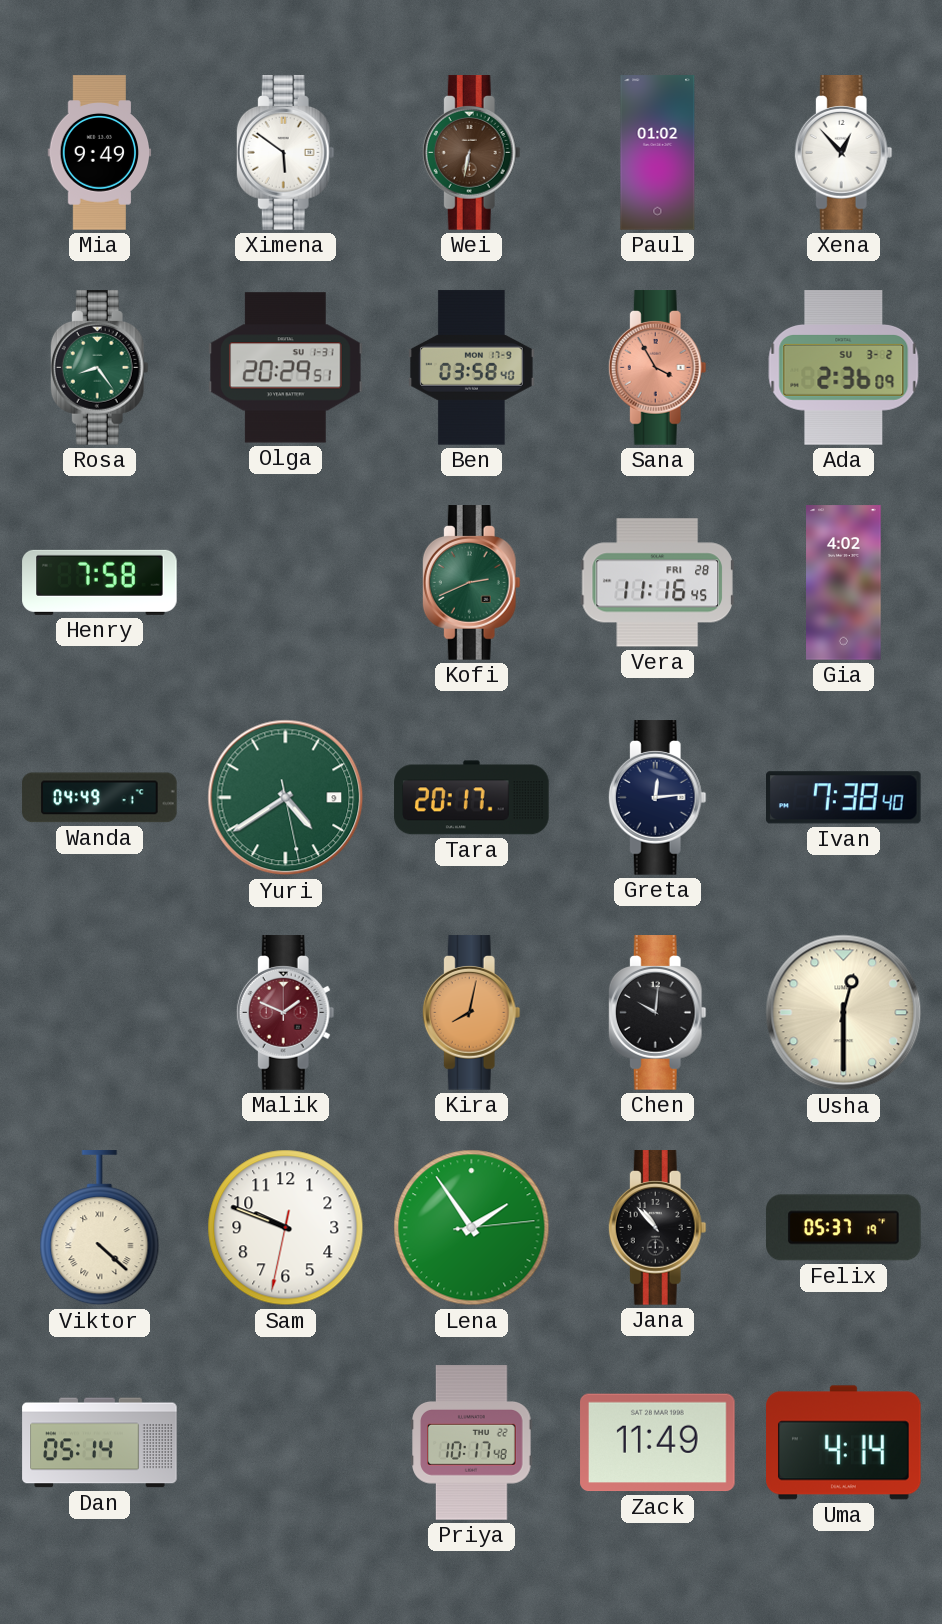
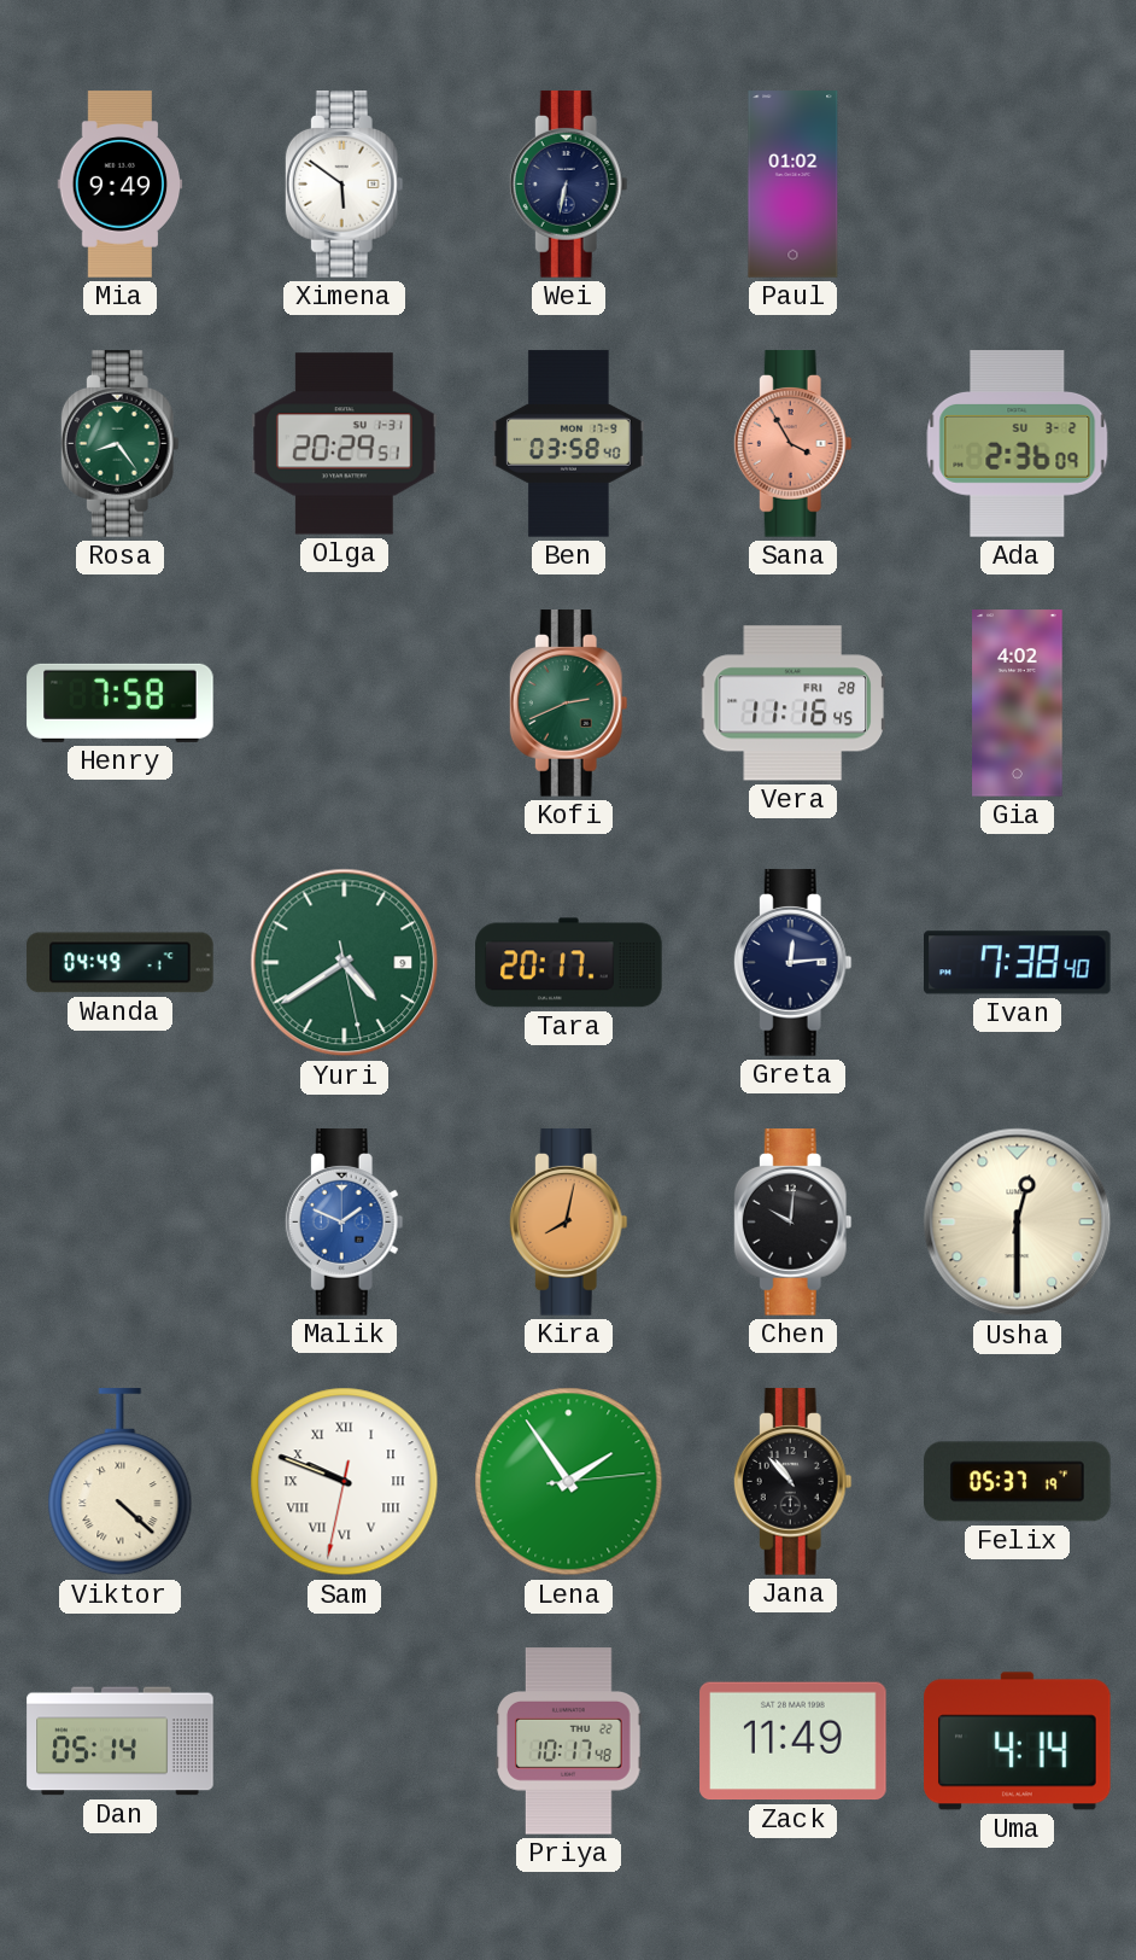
Wei dial: brown -> navy (568, 185)
Xena: 12:53 -> none (843, 153)
Malik dial: burgundy -> blue (344, 1223)
Sam numerals: Arabic -> Roman (345, 1482)
